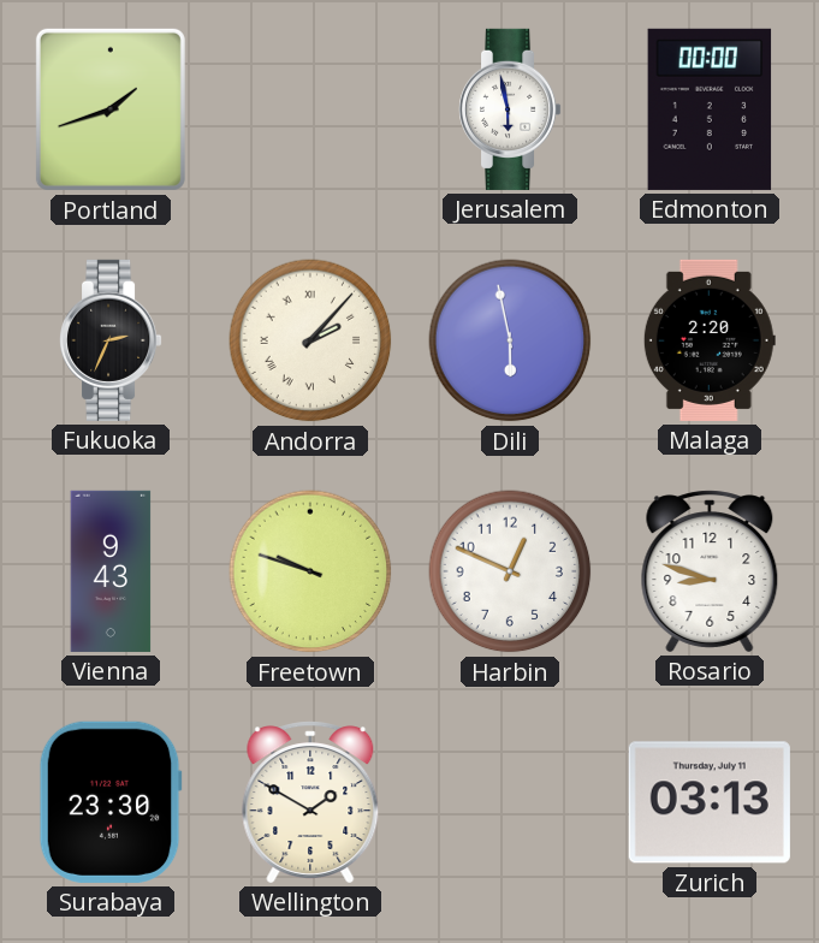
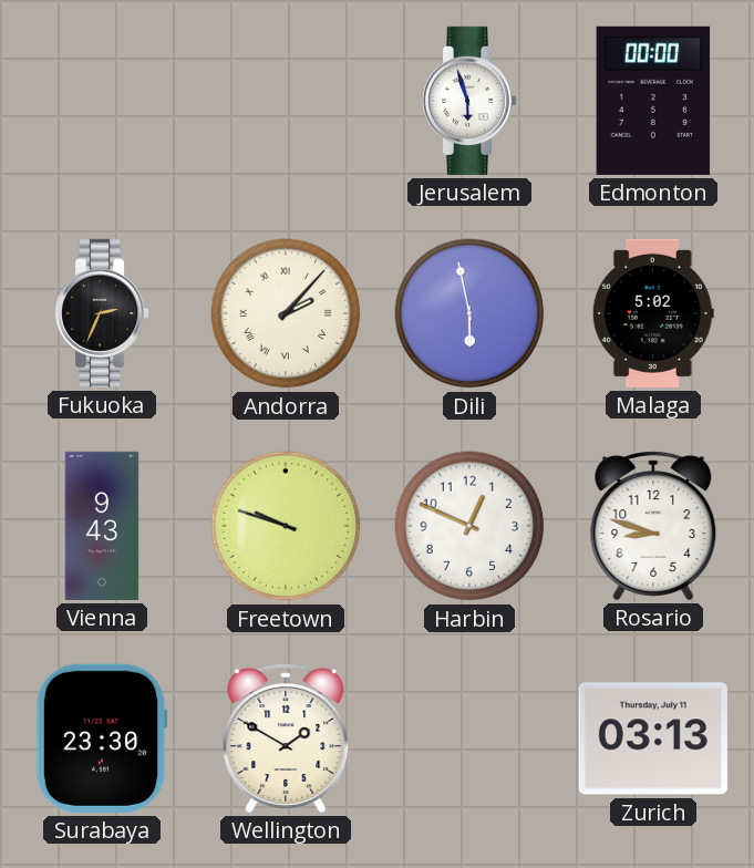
Portland: 1:42 -> none (111, 109)
Jerusalem: 5:58 -> 5:57 (471, 101)
Malaga: 2:20 -> 5:02 (653, 313)
